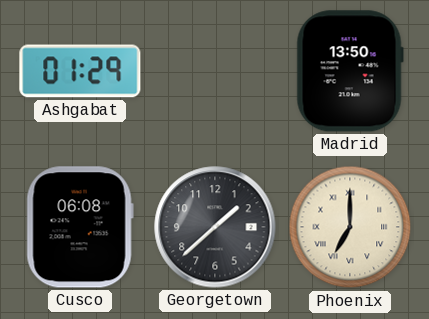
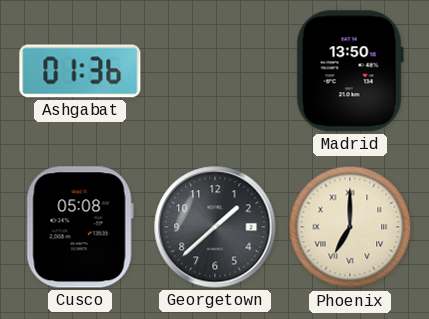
Ashgabat: 01:29 -> 01:36 (80, 71)
Cusco: 06:08 -> 05:08 (80, 227)
